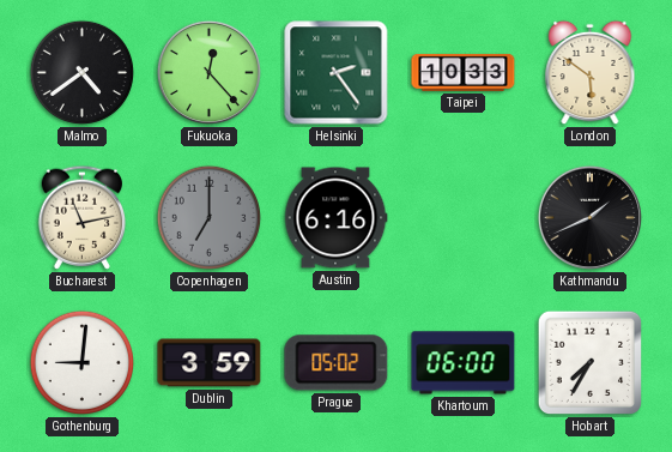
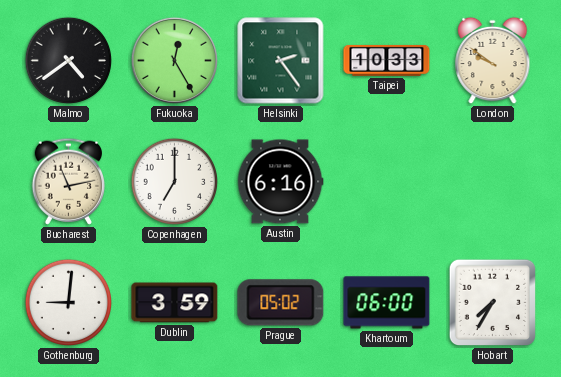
Fukuoka: 12:23 -> 12:25 (174, 60)
London: 5:51 -> 9:51 (493, 61)
Copenhagen dial: grey -> white (175, 182)
Kathmandu: 1:41 -> none (589, 217)
